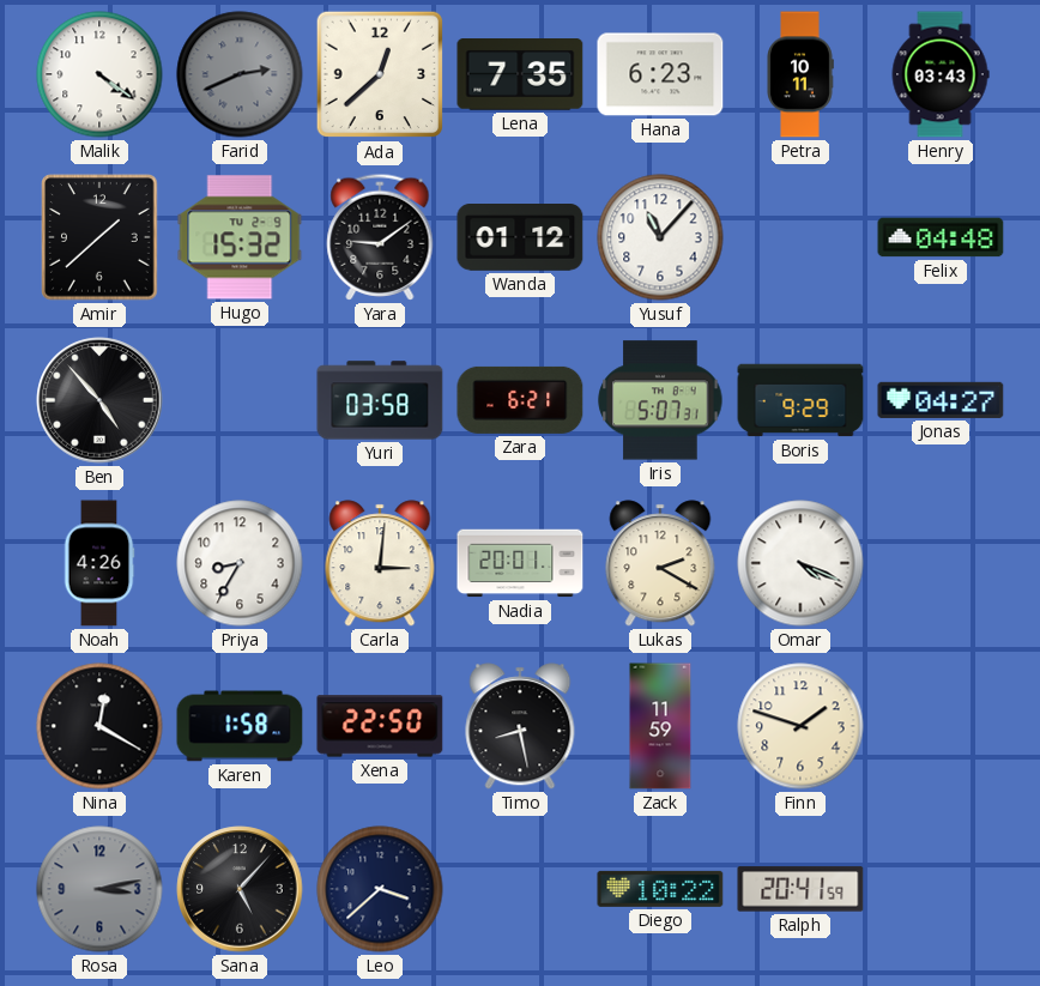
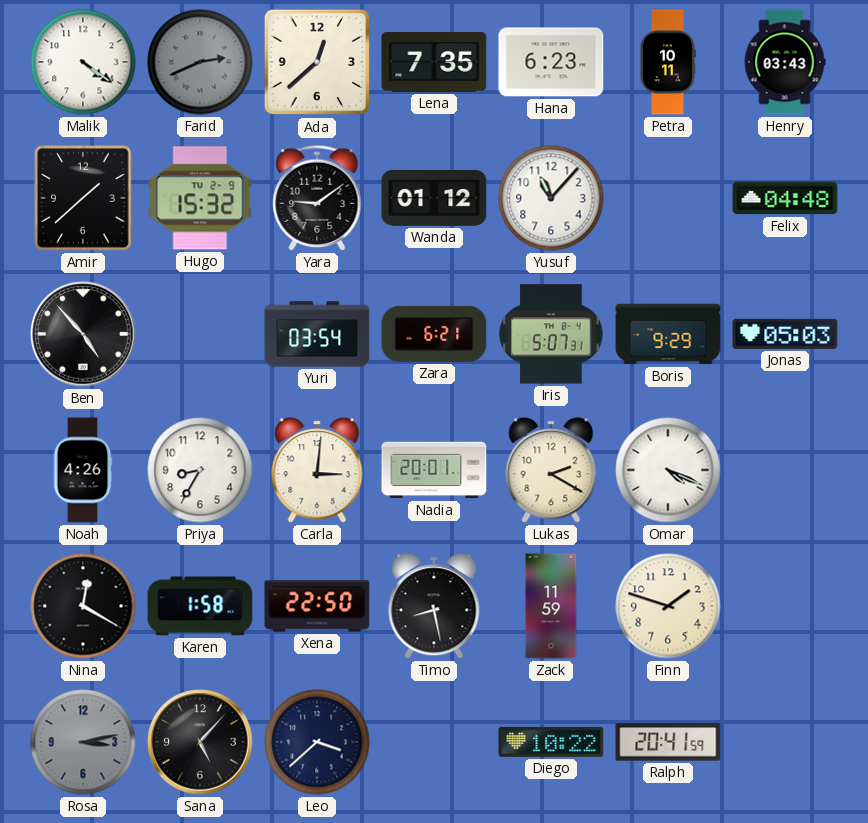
Yuri: 03:58 -> 03:54 (317, 334)
Jonas: 04:27 -> 05:03 (785, 334)
